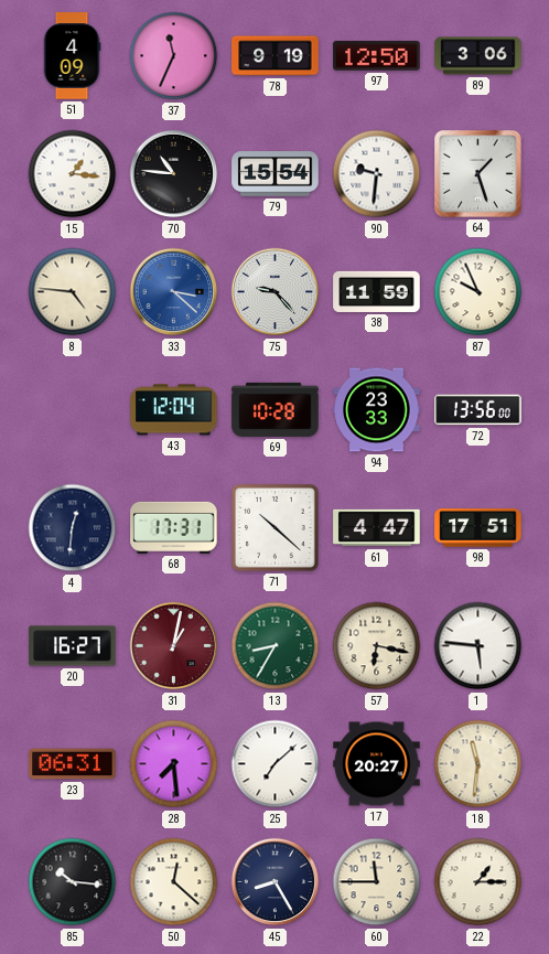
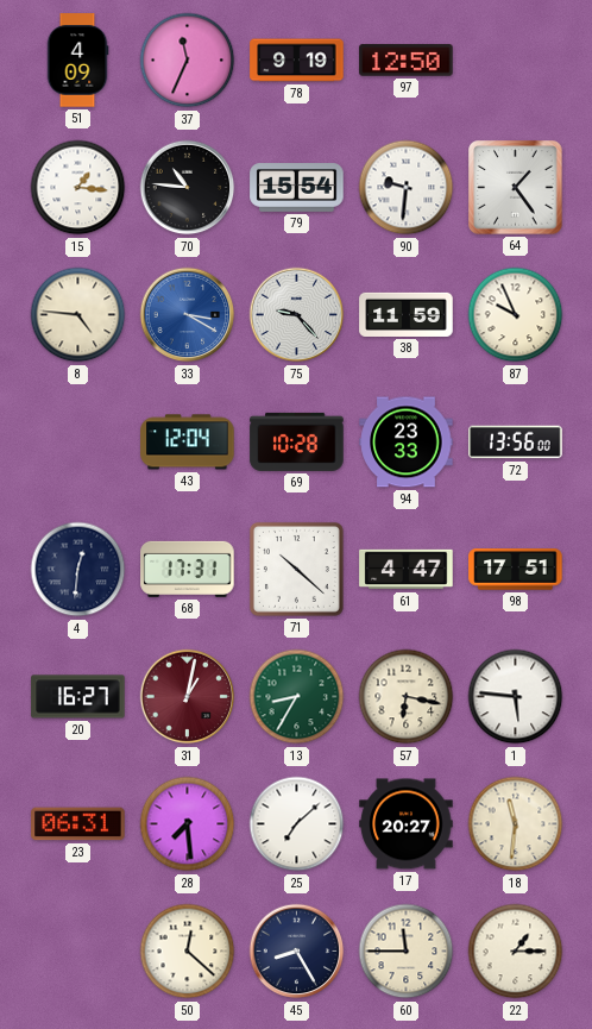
89: 3:06 -> none (478, 56)
64: 1:27 -> 1:24 (516, 188)
33: 3:22 -> 3:20 (188, 315)
85: 10:16 -> none (73, 882)
